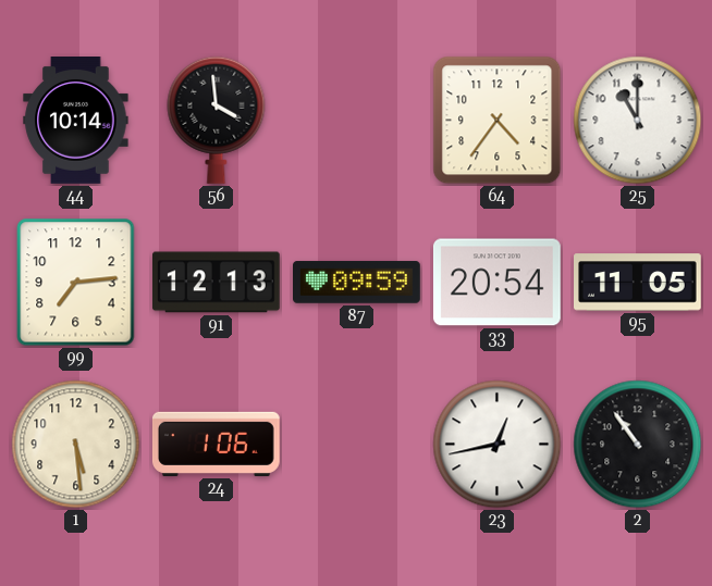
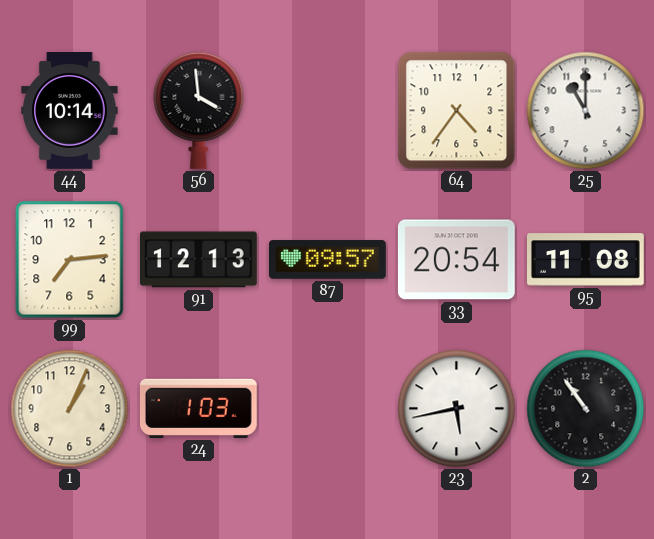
87: 09:59 -> 09:57 (328, 260)
95: 11:05 -> 11:08 (586, 260)
1: 5:29 -> 1:04 (70, 409)
24: 1:06 -> 1:03 (198, 408)
23: 12:43 -> 5:43 (457, 409)
